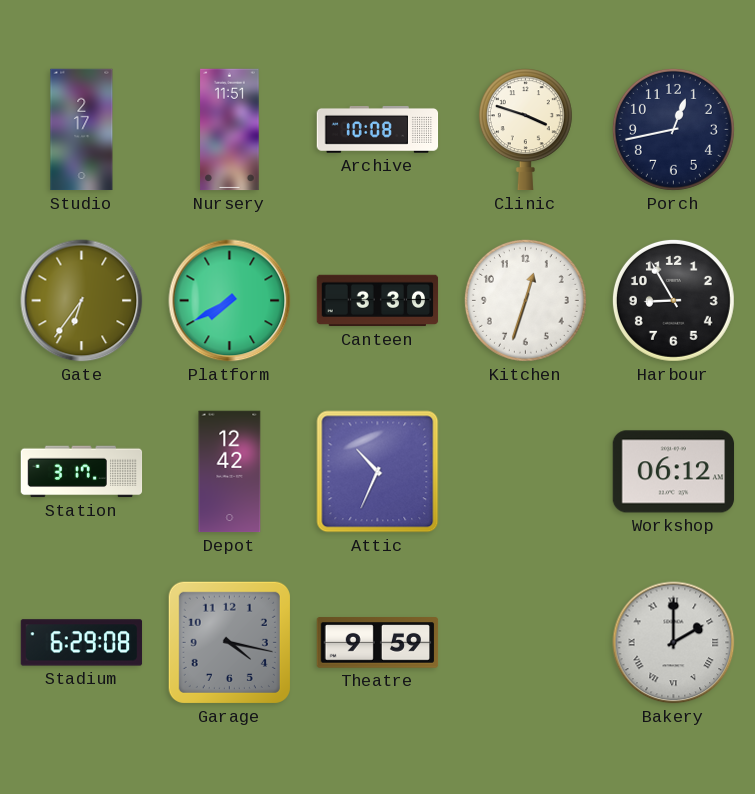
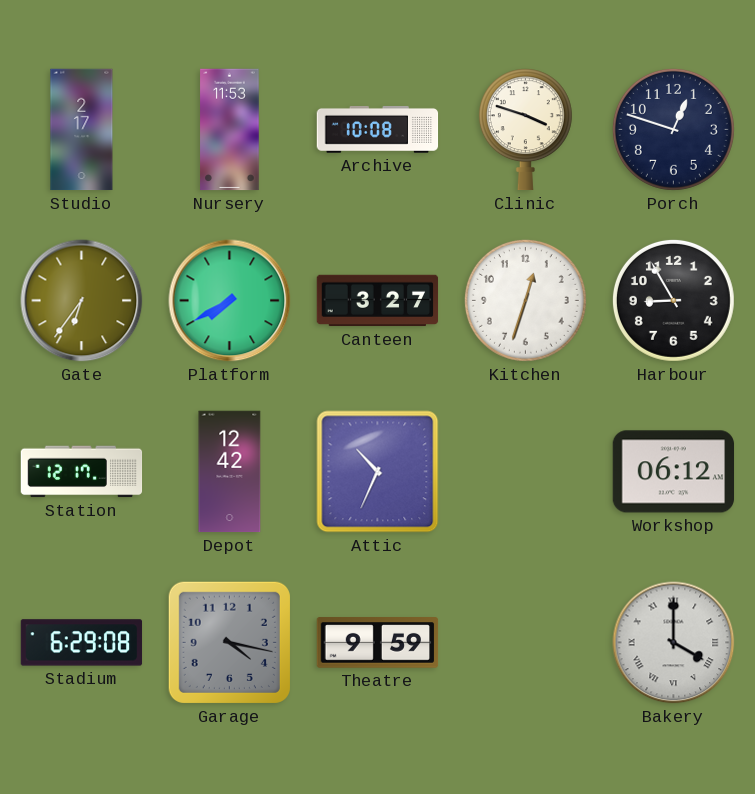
Nursery: 11:51 -> 11:53 (230, 130)
Porch: 12:43 -> 12:48 (673, 129)
Canteen: 3:30 -> 3:27 (378, 301)
Station: 3:17 -> 12:17 (82, 472)
Bakery: 2:00 -> 4:00 (674, 643)
